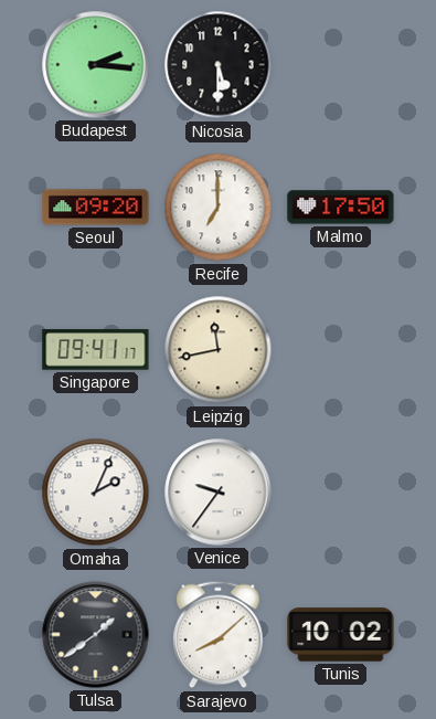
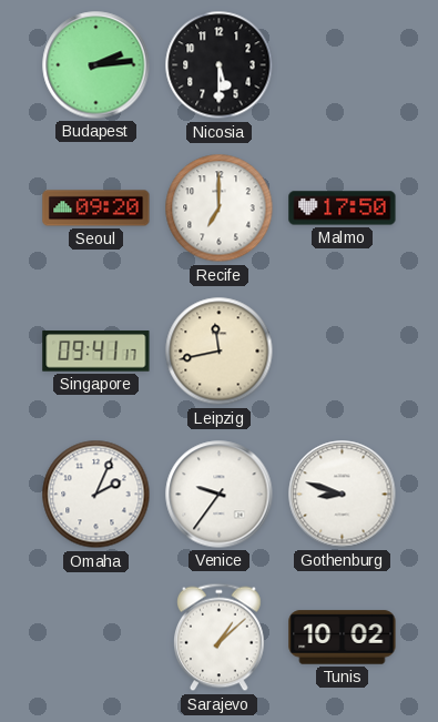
Budapest: 2:16 -> 2:14 (96, 65)
Gothenburg: none -> 8:48 (343, 495)
Tulsa: 1:39 -> none (96, 635)
Sarajevo: 8:08 -> 1:08 (220, 638)
